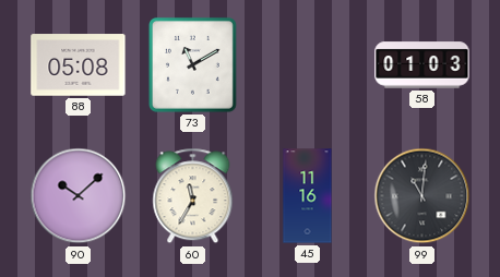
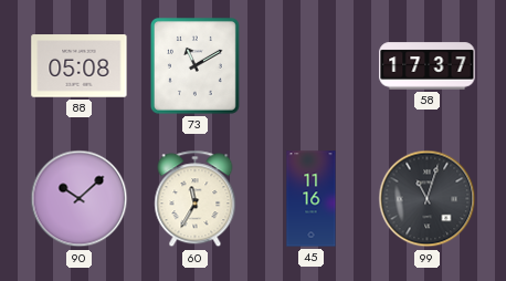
58: 01:03 -> 17:37 (428, 66)
99: 11:01 -> 11:03 (428, 199)
